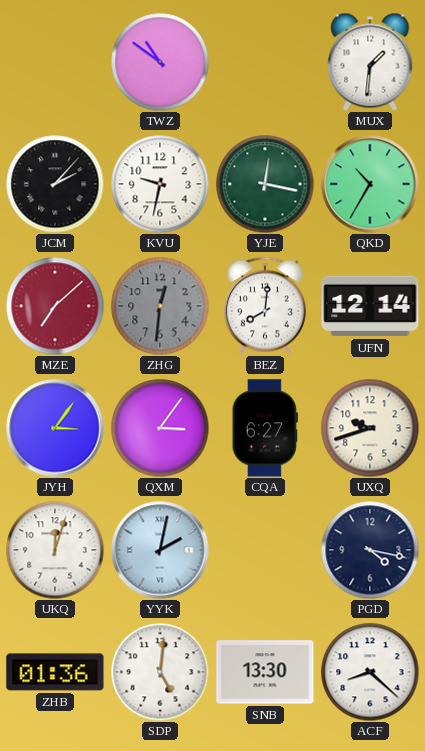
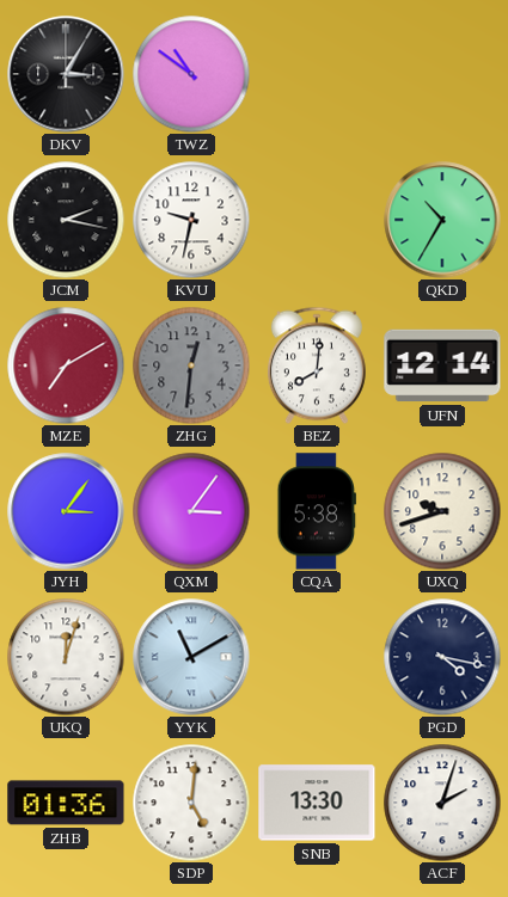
DKV: none -> 3:05 (66, 74)
MUX: 1:31 -> none (370, 62)
JCM: 2:07 -> 2:17 (66, 220)
YJE: 12:17 -> none (265, 184)
MZE: 7:08 -> 7:10 (66, 365)
CQA: 6:27 -> 5:38 (317, 511)
YYK: 2:02 -> 11:10 (191, 657)
ACF: 8:22 -> 2:03 (442, 803)
